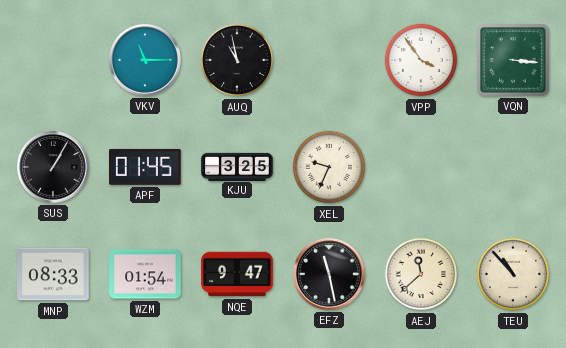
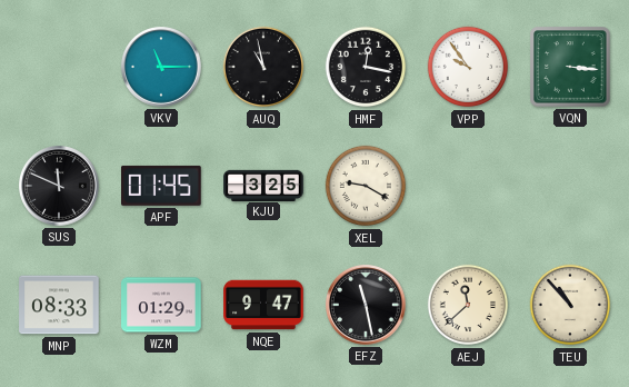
HMF: none -> 12:17 (366, 67)
VPP: 3:54 -> 9:54 (468, 67)
SUS: 1:05 -> 11:49 (60, 187)
XEL: 9:34 -> 9:20 (366, 186)
WZM: 01:54 -> 01:29 (161, 305)
